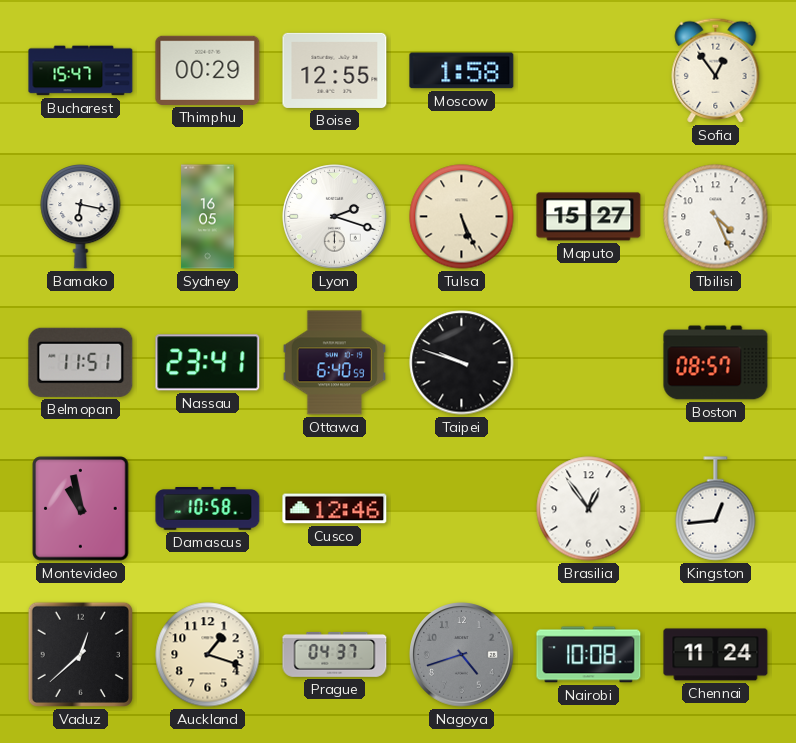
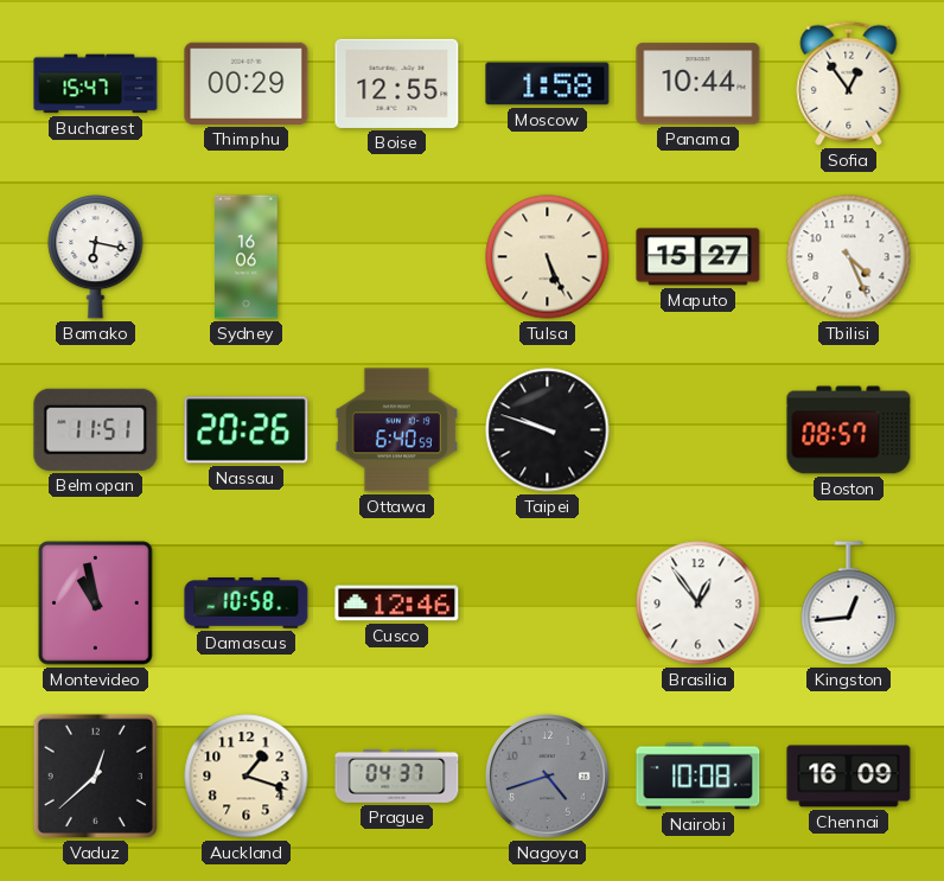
Panama: none -> 10:44 (699, 84)
Sydney: 16:05 -> 16:06 (247, 257)
Lyon: 2:18 -> none (335, 217)
Nassau: 23:41 -> 20:26 (247, 430)
Chennai: 11:24 -> 16:09 (849, 777)
